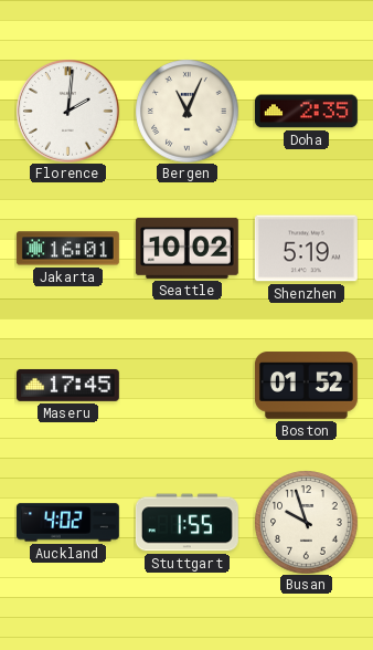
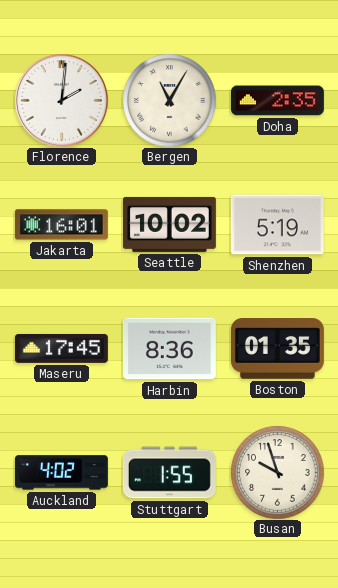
Bergen: 11:04 -> 11:05 (169, 100)
Harbin: none -> 8:36 (169, 349)
Boston: 01:52 -> 01:35 (277, 349)
